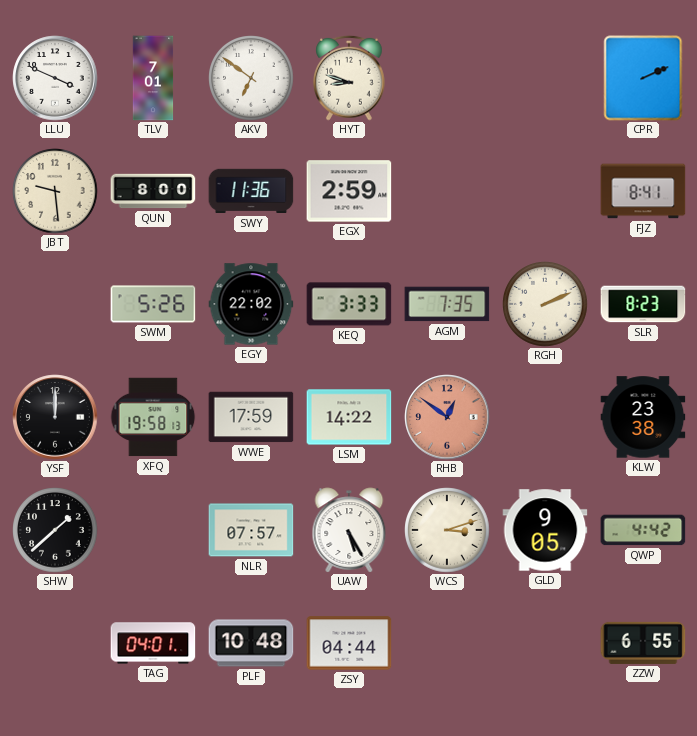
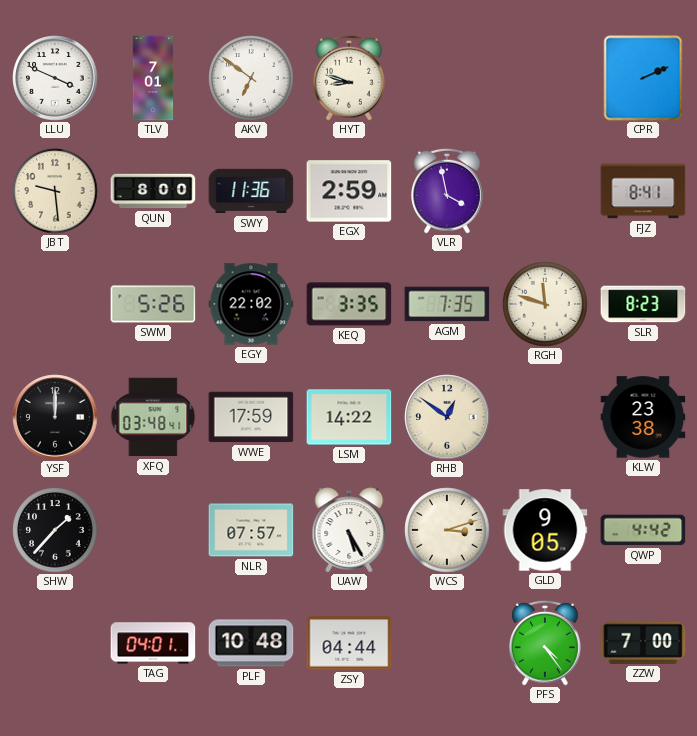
VLR: none -> 3:58 (447, 191)
KEQ: 3:33 -> 3:35 (349, 304)
RGH: 2:11 -> 11:48 (545, 304)
XFQ: 19:58 -> 03:48 (153, 417)
RHB dial: salmon -> cream (447, 417)
SHW: 1:38 -> 1:37 (55, 530)
PFS: none -> 4:24 (545, 643)
ZZW: 6:55 -> 7:00 (643, 643)
